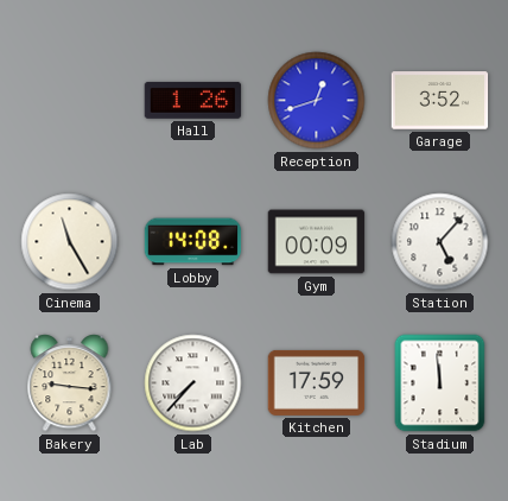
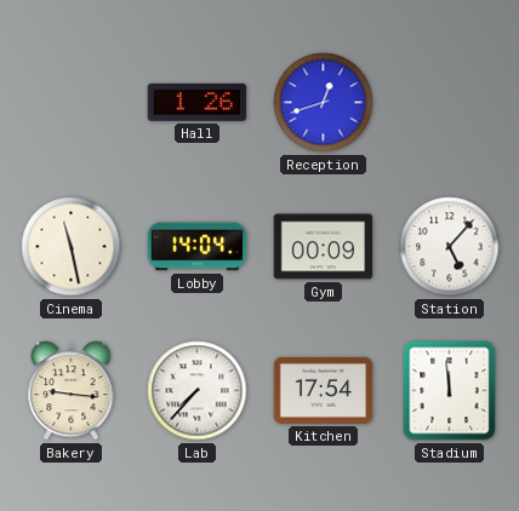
Garage: 3:52 -> none (440, 101)
Cinema: 11:25 -> 11:28 (72, 247)
Lobby: 14:08 -> 14:04 (198, 247)
Kitchen: 17:59 -> 17:54 (324, 390)
